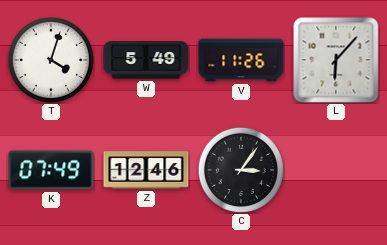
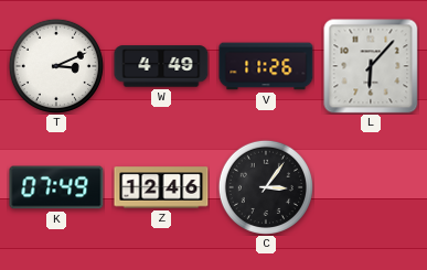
T: 4:03 -> 3:11 (56, 66)
W: 5:49 -> 4:49 (161, 66)
